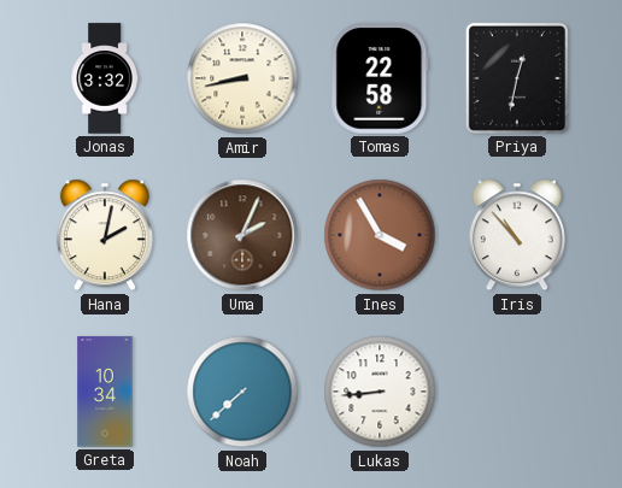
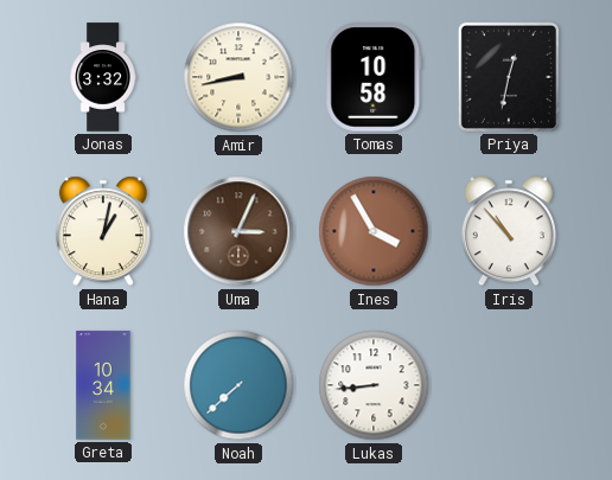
Tomas: 22:58 -> 10:58 (374, 77)
Hana: 2:02 -> 1:02 (103, 231)
Uma: 2:04 -> 3:04 (238, 231)
